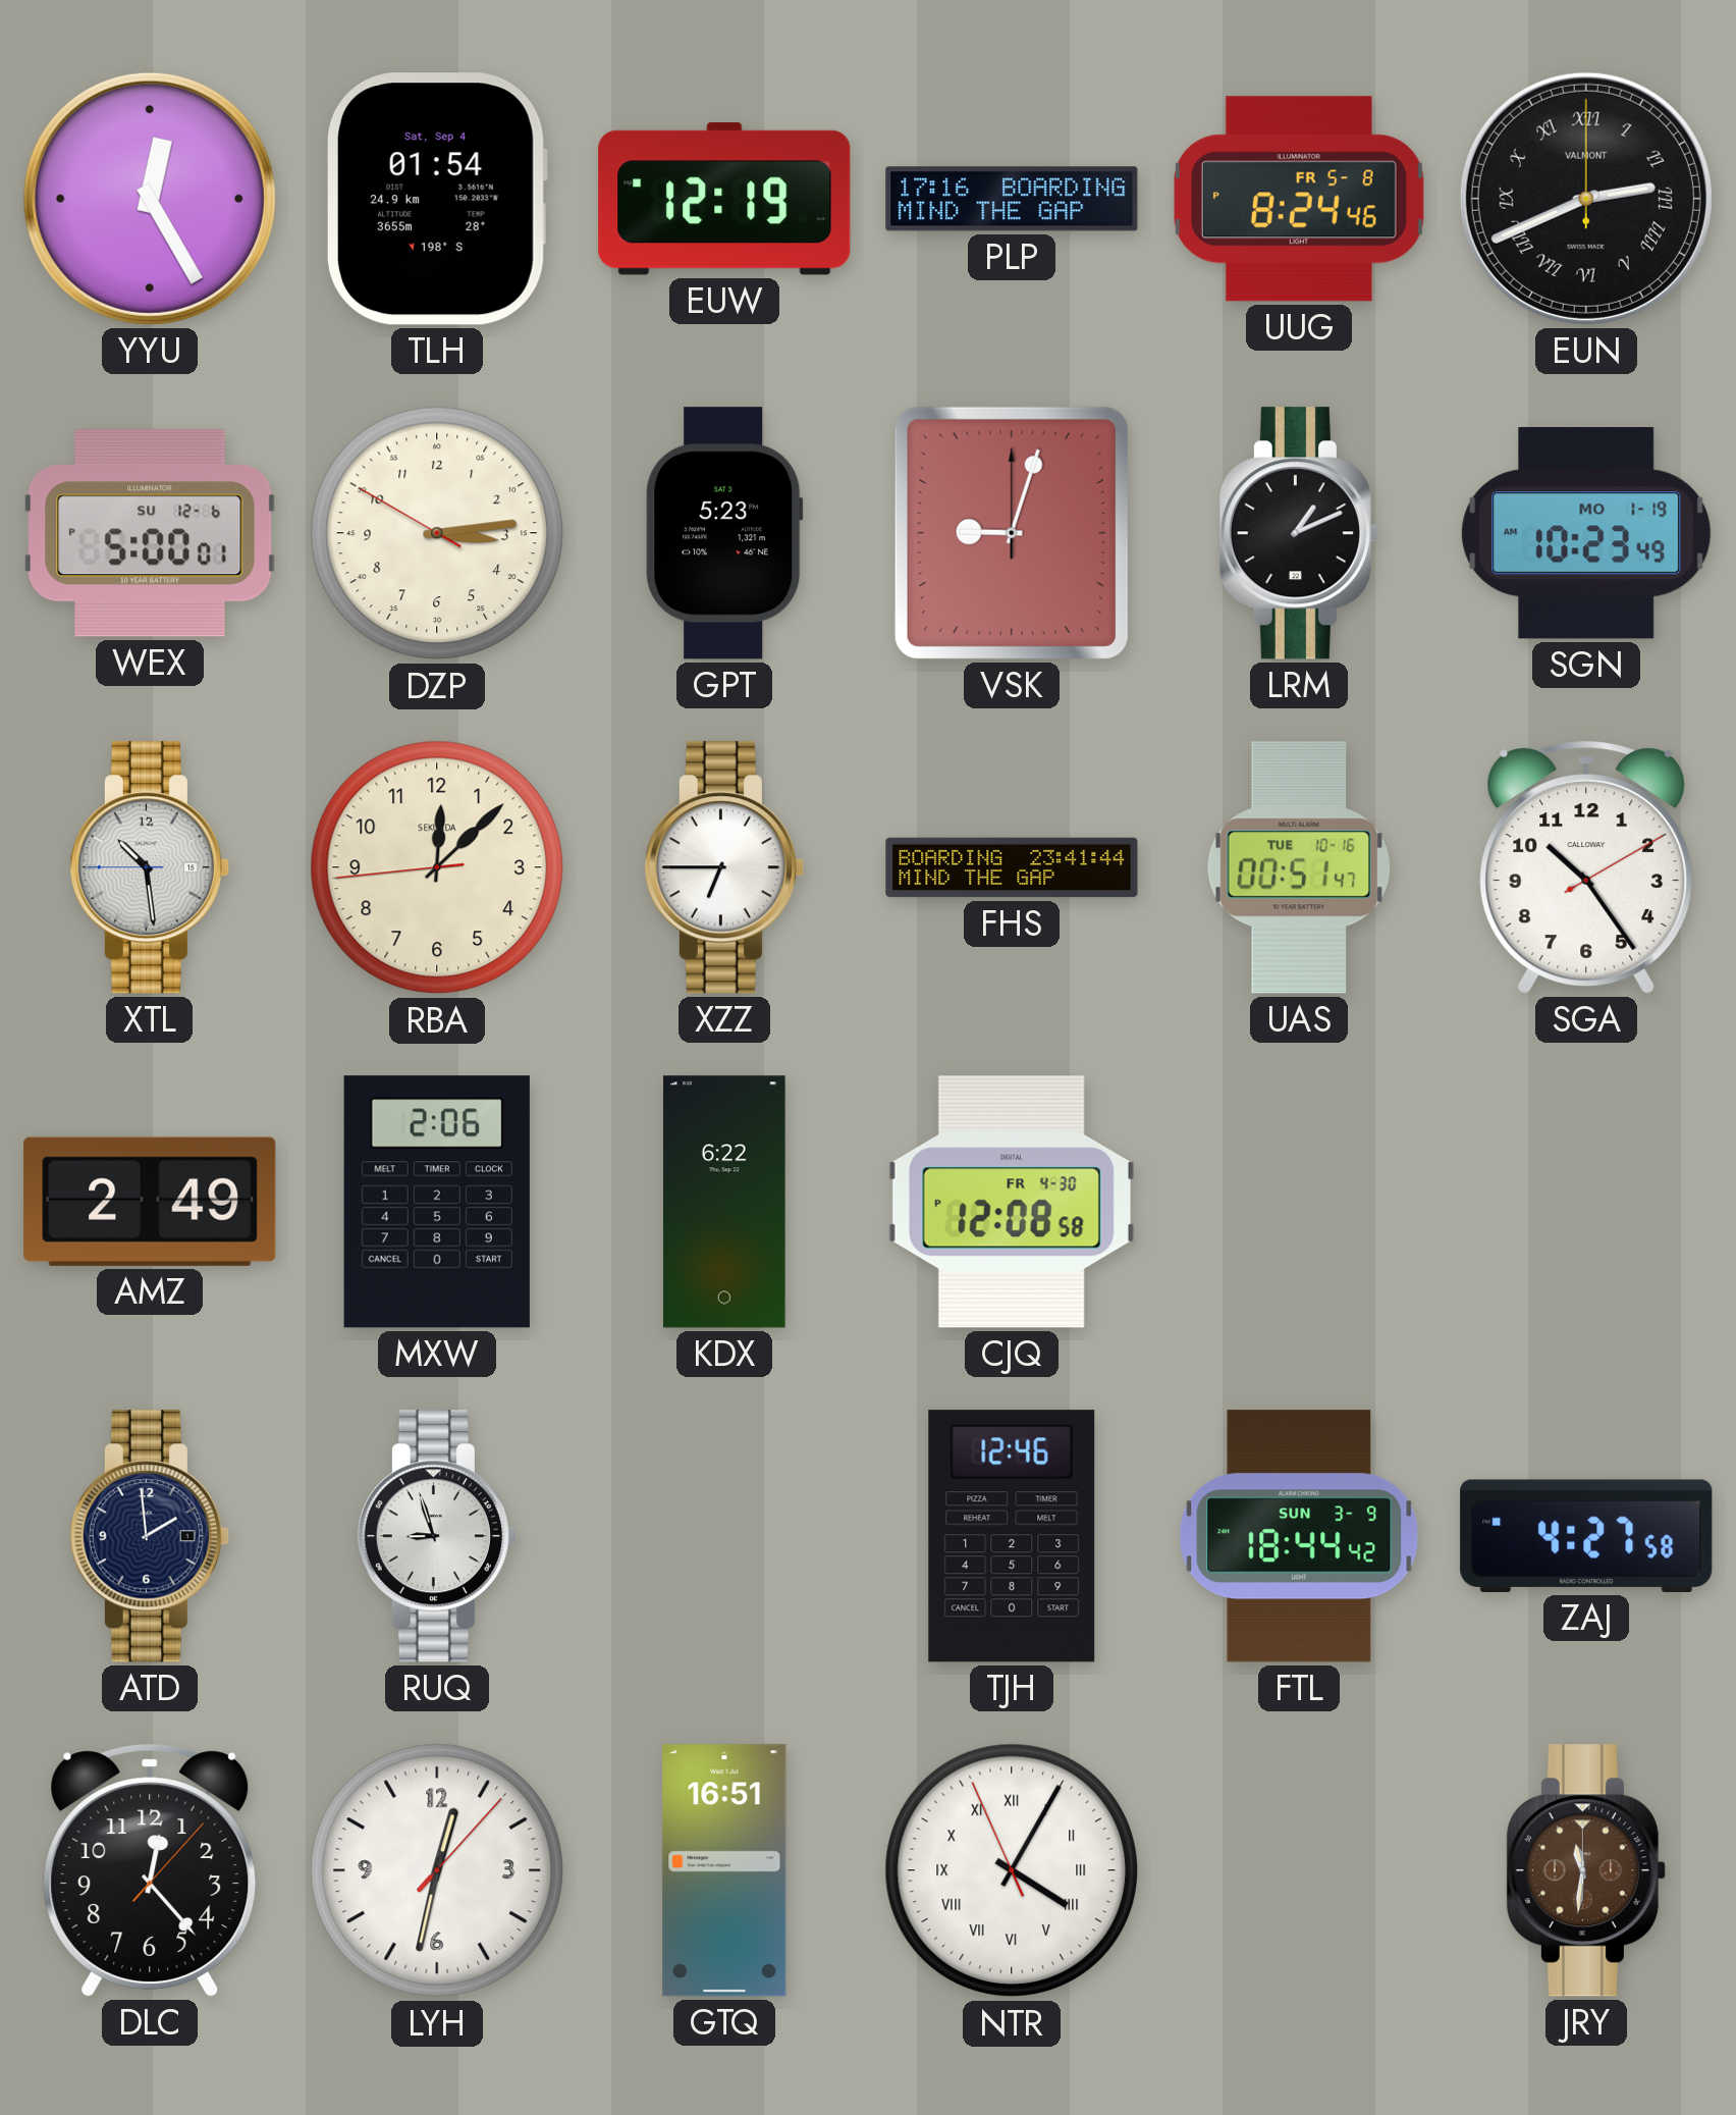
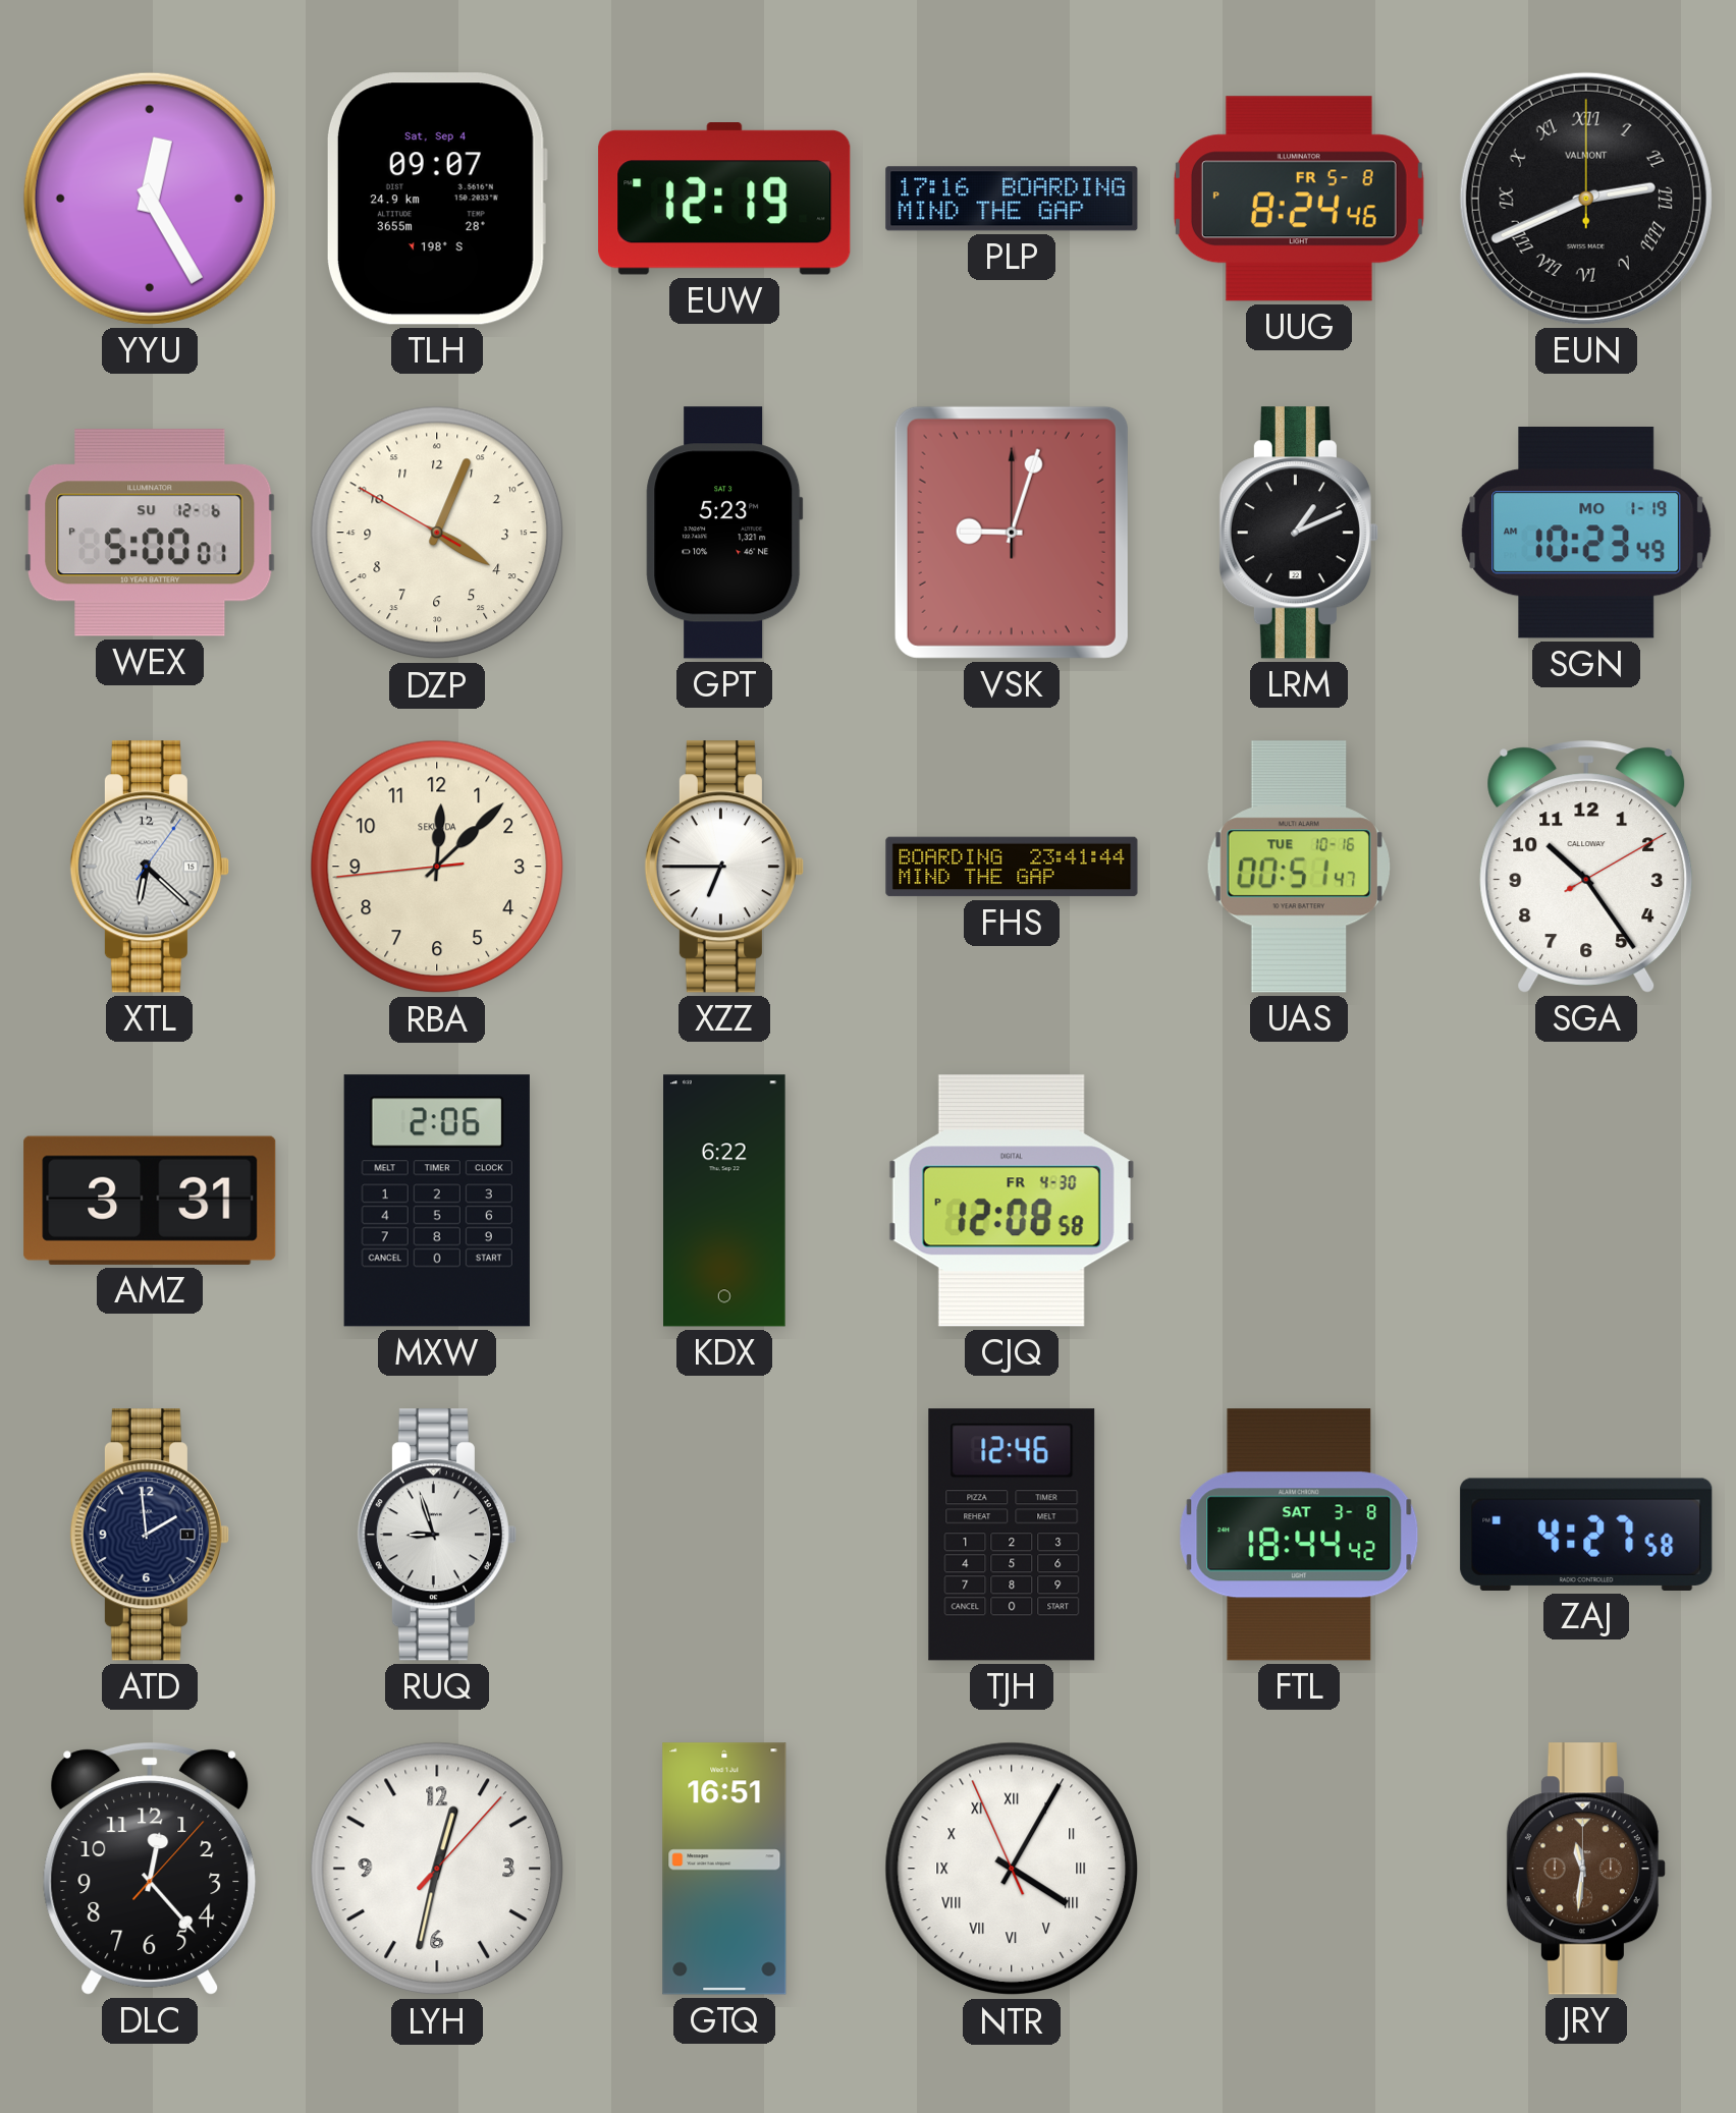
TLH: 01:54 -> 09:07 (436, 199)
DZP: 3:13 -> 4:03 (437, 533)
XTL: 10:28 -> 6:22 (150, 867)
AMZ: 2:49 -> 3:31 (150, 1201)
FTL date: SUN 3-9 -> SAT 3-8 (1299, 1535)
